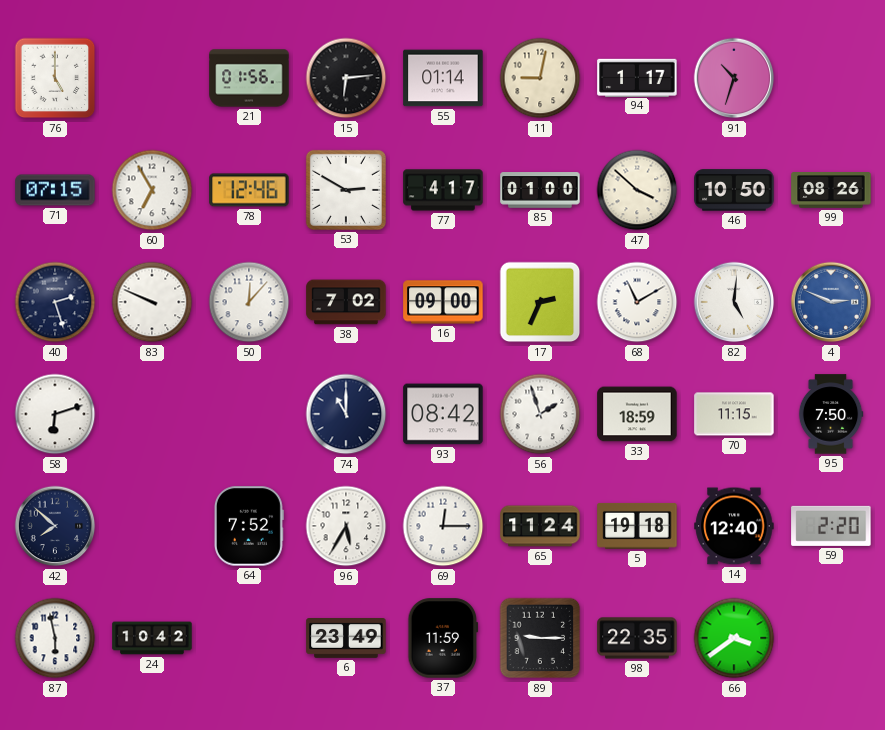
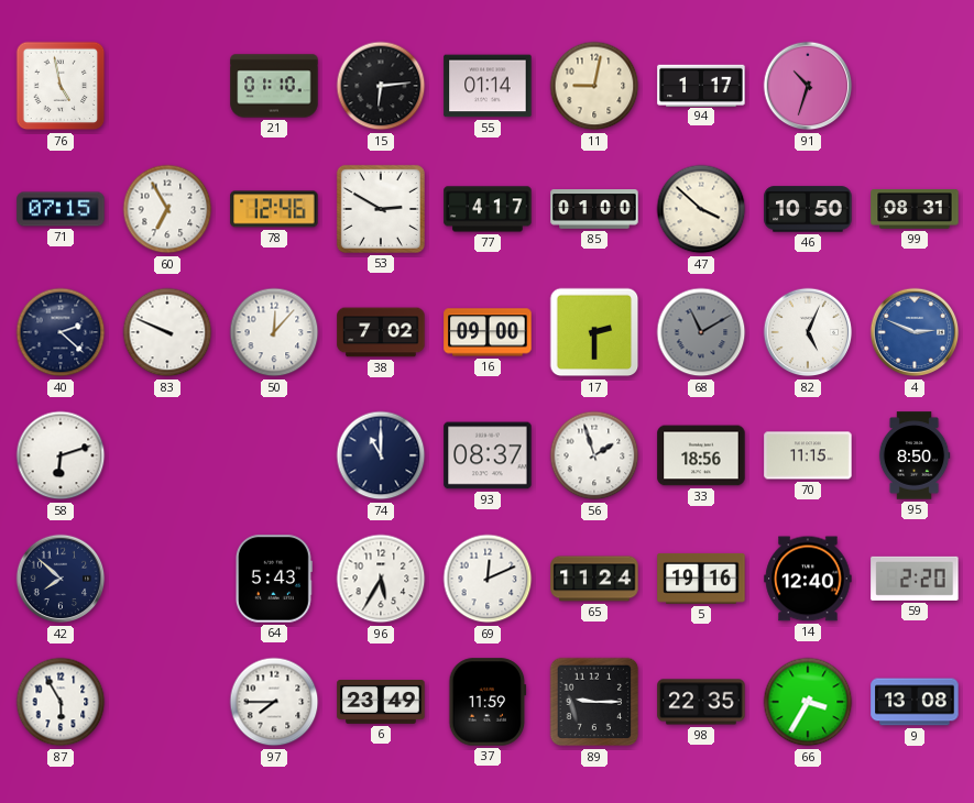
76: 5:00 -> 4:58 (61, 86)
21: 01:56 -> 01:10 (274, 86)
99: 08:26 -> 08:31 (915, 210)
40: 2:27 -> 2:22 (61, 332)
17: 2:34 -> 2:30 (594, 332)
68 dial: white -> grey (701, 332)
82: 5:01 -> 5:04 (808, 332)
93: 08:42 -> 08:37 (488, 455)
33: 18:59 -> 18:56 (701, 455)
95: 7:50 -> 8:50 (915, 455)
64: 7:52 -> 5:43 (274, 579)
69: 12:15 -> 12:11 (488, 579)
5: 19:18 -> 19:16 (701, 579)
87: 5:58 -> 5:55 (61, 702)
24: 10:42 -> none (152, 638)
97: none -> 7:45 (274, 702)
66: 3:39 -> 3:35 (808, 702)
9: none -> 13:08 (915, 702)
